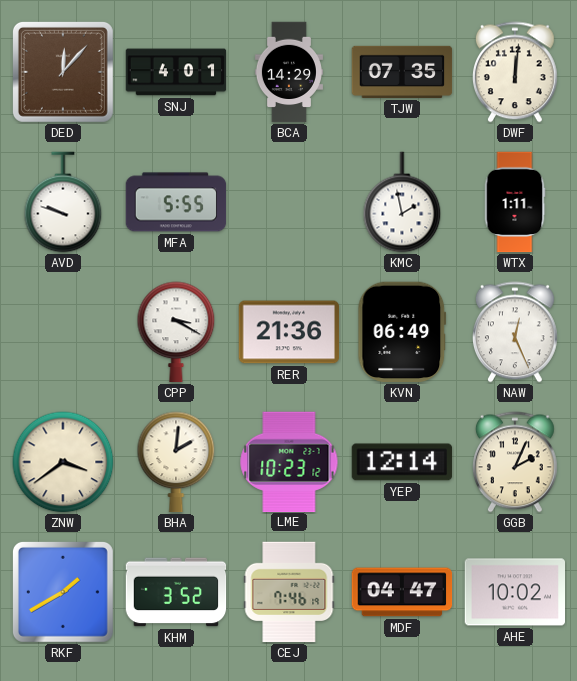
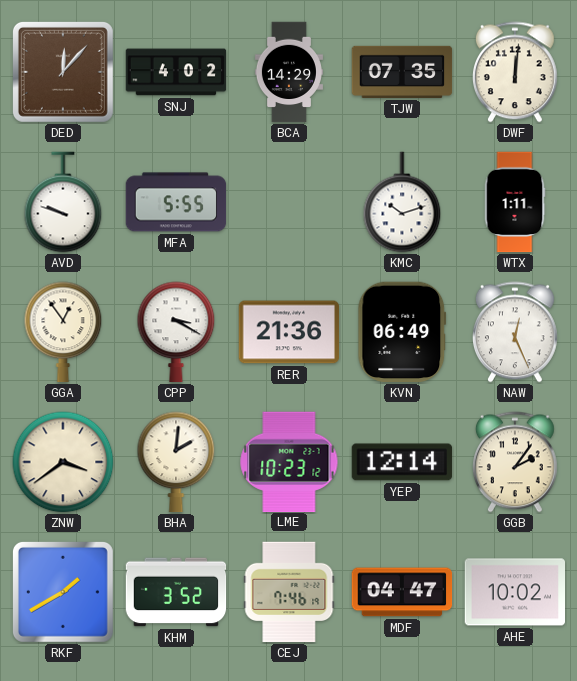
SNJ: 4:01 -> 4:02 (176, 72)
KMC: 1:58 -> 10:12 (402, 202)
GGA: none -> 12:54 (63, 332)
GGB: 2:04 -> 2:06 (515, 462)
